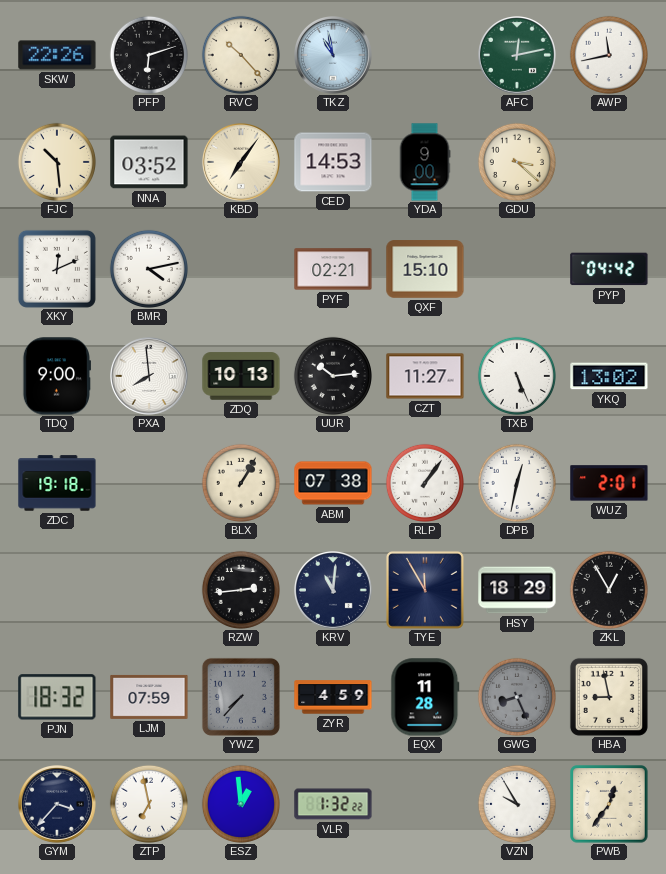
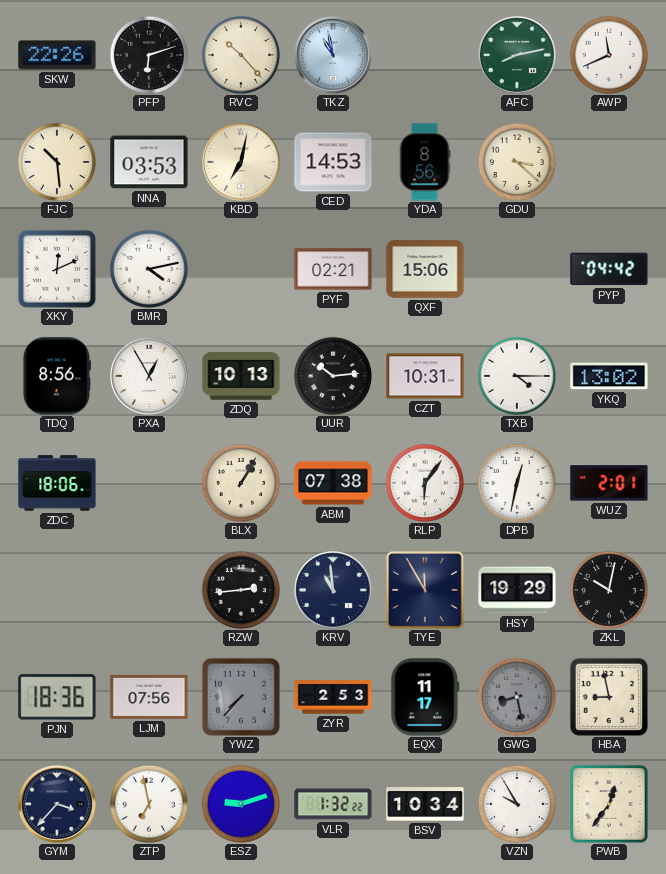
AFC: 12:13 -> 8:13 (518, 56)
AWP: 11:43 -> 11:41 (609, 55)
NNA: 03:52 -> 03:53 (149, 162)
KBD: 7:06 -> 7:02 (242, 163)
YDA: 9:00 -> 8:56 (425, 162)
QXF: 15:10 -> 15:06 (425, 269)
TDQ: 9:00 -> 8:56 (56, 376)
PXA: 7:59 -> 12:55 (150, 377)
CZT: 11:27 -> 10:31 (425, 376)
TXB: 5:26 -> 4:15 (517, 376)
ZDC: 19:18 -> 18:06 (57, 483)
RLP: 1:06 -> 6:06 (425, 483)
KRV: 11:01 -> 10:59 (334, 591)
HSY: 18:29 -> 19:29 (517, 590)
ZKL: 12:55 -> 10:02 (609, 590)
PJN: 18:32 -> 18:36 (57, 697)
LJM: 07:59 -> 07:56 (149, 697)
ZYR: 4:59 -> 2:53 (333, 697)
EQX: 11:28 -> 11:17 (425, 697)
GWG: 8:26 -> 8:28 (517, 697)
ESZ: 12:59 -> 9:12 (241, 804)
BSV: none -> 10:34 (425, 804)
